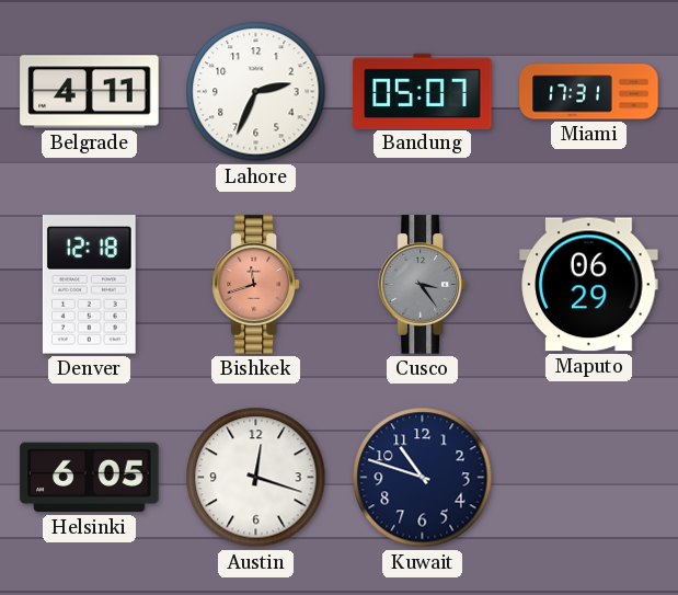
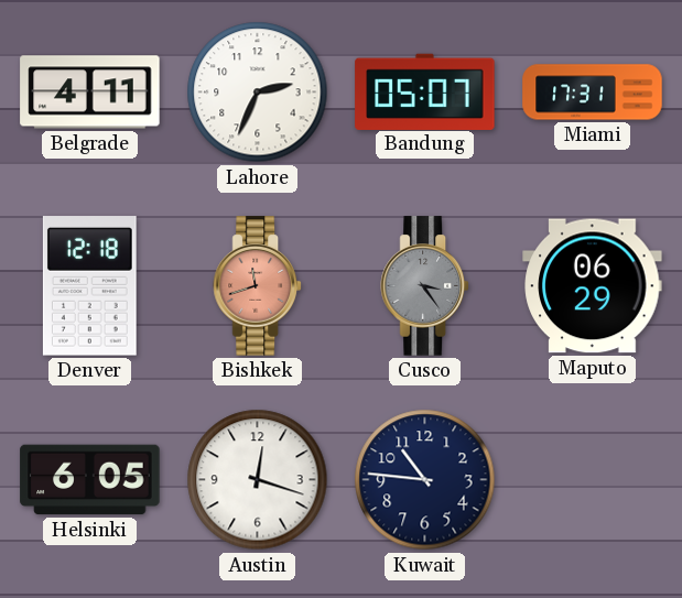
Kuwait: 10:48 -> 10:46 (425, 480)
